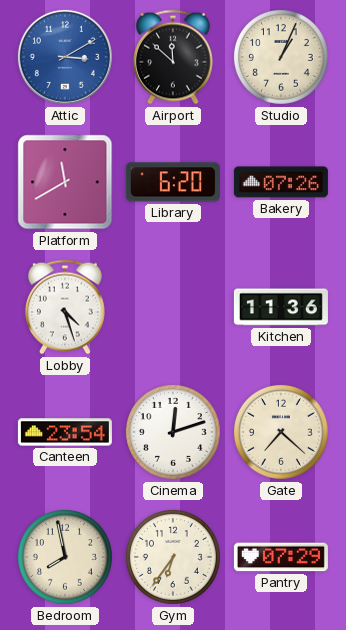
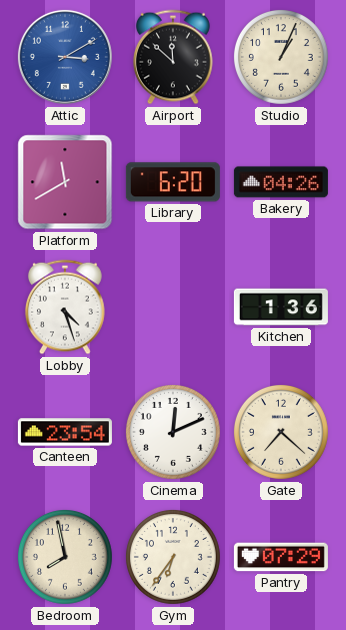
Bakery: 07:26 -> 04:26 (281, 182)
Kitchen: 11:36 -> 1:36 (281, 307)
Cinema: 12:12 -> 12:11 (173, 432)
